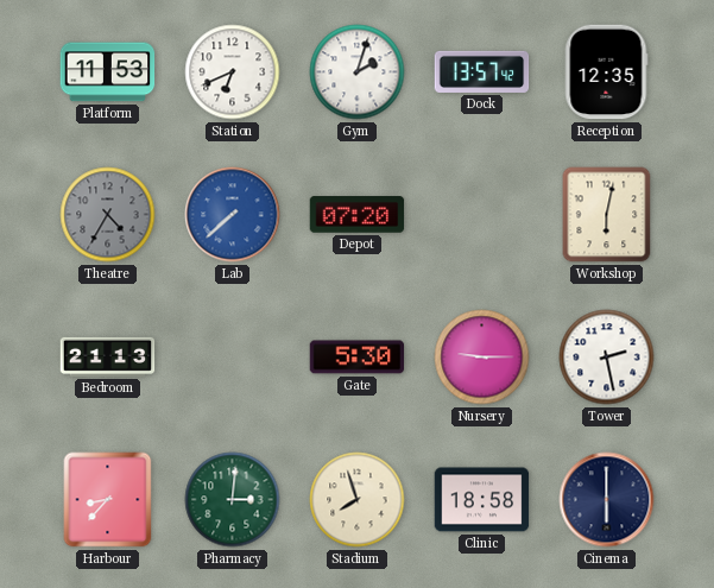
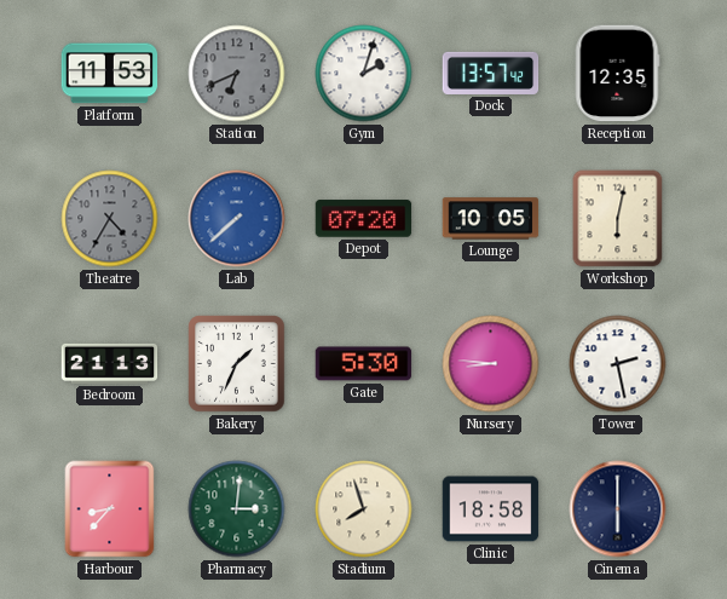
Station dial: white -> grey (237, 74)
Lounge: none -> 10:05 (491, 219)
Bakery: none -> 1:34 (237, 364)
Nursery: 9:15 -> 8:46 (491, 364)
